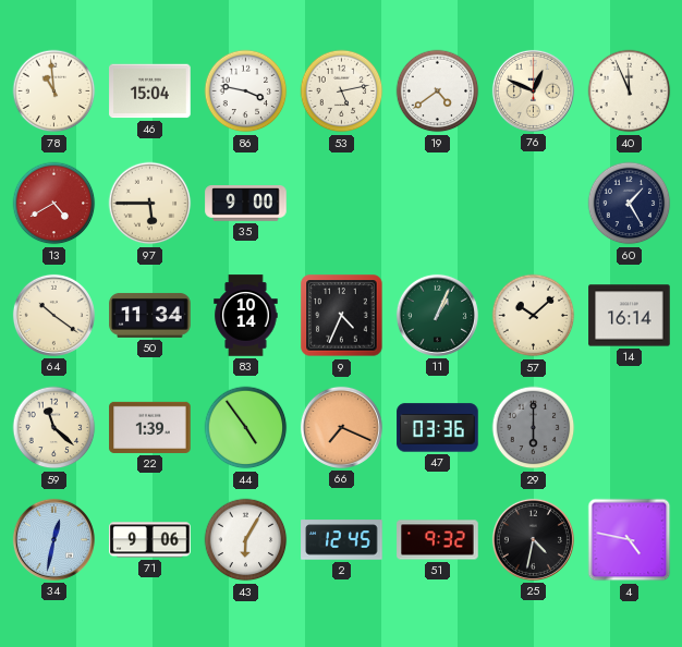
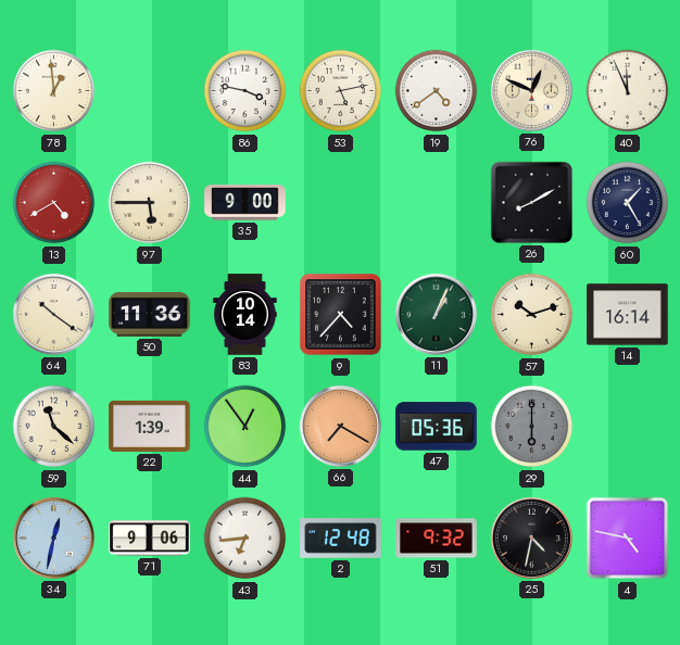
78: 10:59 -> 12:59 (54, 91)
46: 15:04 -> none (150, 91)
26: none -> 8:10 (531, 202)
50: 11:34 -> 11:36 (150, 314)
9: 4:34 -> 4:37 (341, 315)
57: 10:08 -> 10:12 (532, 315)
44: 4:54 -> 12:54 (245, 427)
66: 7:19 -> 7:20 (340, 426)
47: 03:36 -> 05:36 (437, 427)
43: 6:05 -> 6:44 (245, 539)
2: 12:45 -> 12:48 (341, 539)
